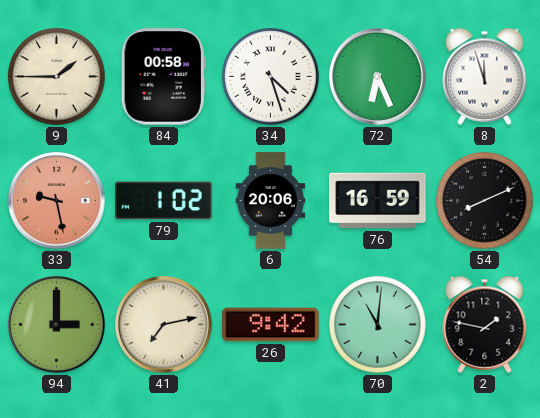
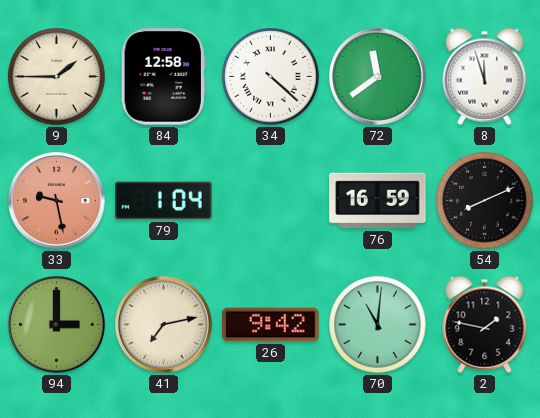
84: 00:58 -> 12:58 (163, 77)
34: 4:27 -> 4:22 (271, 77)
72: 6:26 -> 11:39 (378, 77)
79: 1:02 -> 1:04 (164, 201)
6: 20:06 -> none (271, 201)
